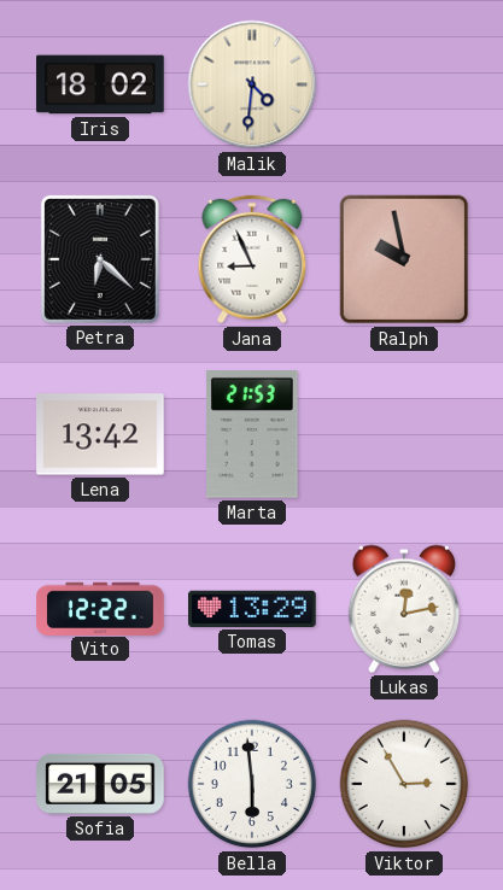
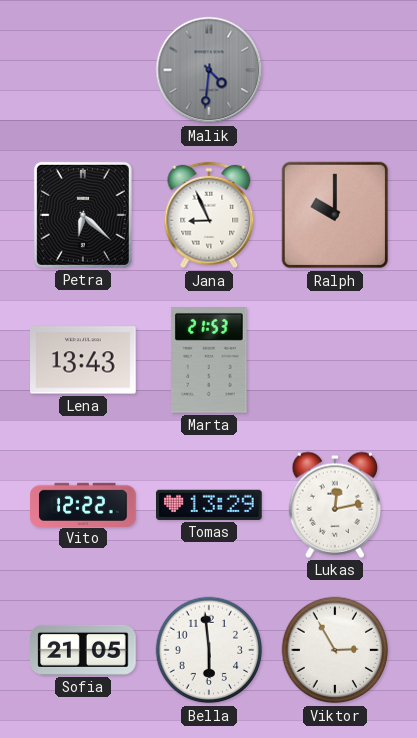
Iris: 18:02 -> none (100, 84)
Malik dial: cream -> grey (209, 70)
Ralph: 9:58 -> 10:00 (335, 215)
Lena: 13:42 -> 13:43 (83, 360)
